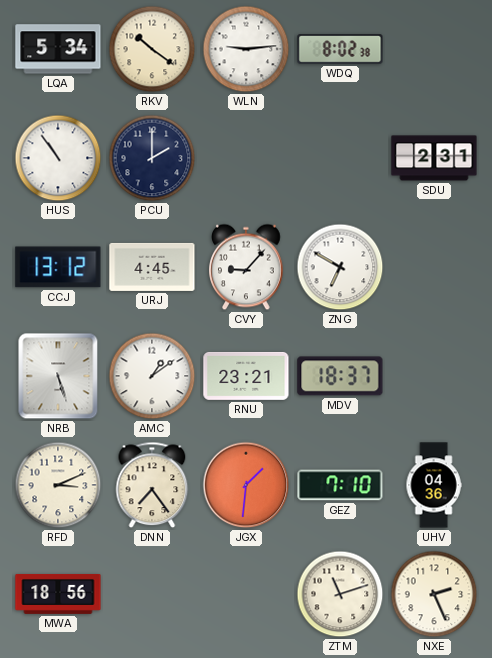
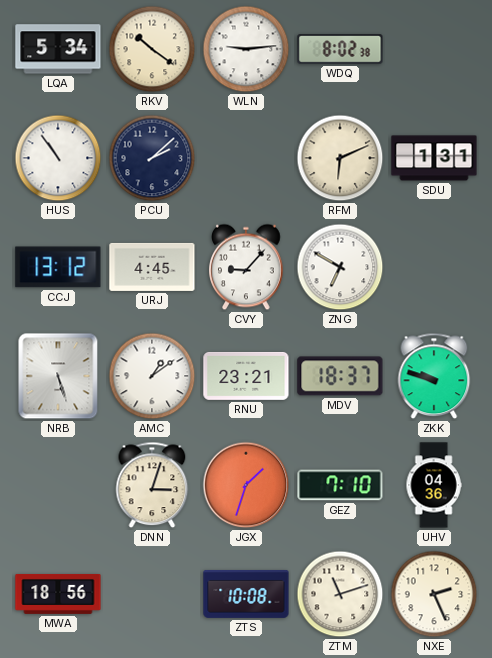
PCU: 2:00 -> 2:08 (152, 158)
RFM: none -> 6:11 (340, 158)
SDU: 2:31 -> 1:31 (434, 158)
ZKK: none -> 9:48 (434, 376)
RFD: 3:11 -> none (58, 485)
DNN: 7:24 -> 3:03 (152, 485)
JGX: 1:31 -> 1:33 (246, 485)
ZTS: none -> 10:08 (246, 594)
